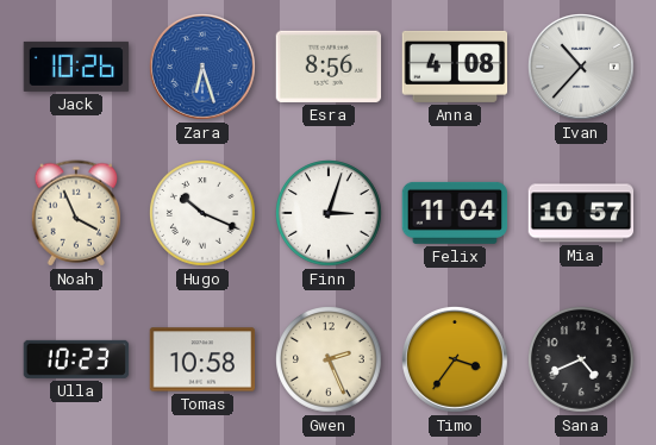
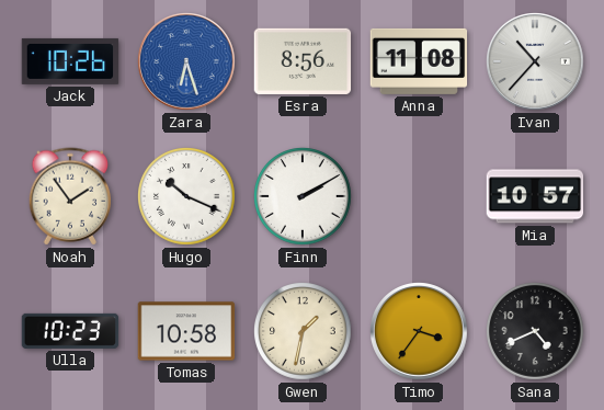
Anna: 4:08 -> 11:08 (419, 61)
Noah: 3:56 -> 1:54 (70, 196)
Finn: 3:03 -> 2:10 (304, 197)
Felix: 11:04 -> none (455, 213)
Gwen: 2:26 -> 1:32 (304, 332)
